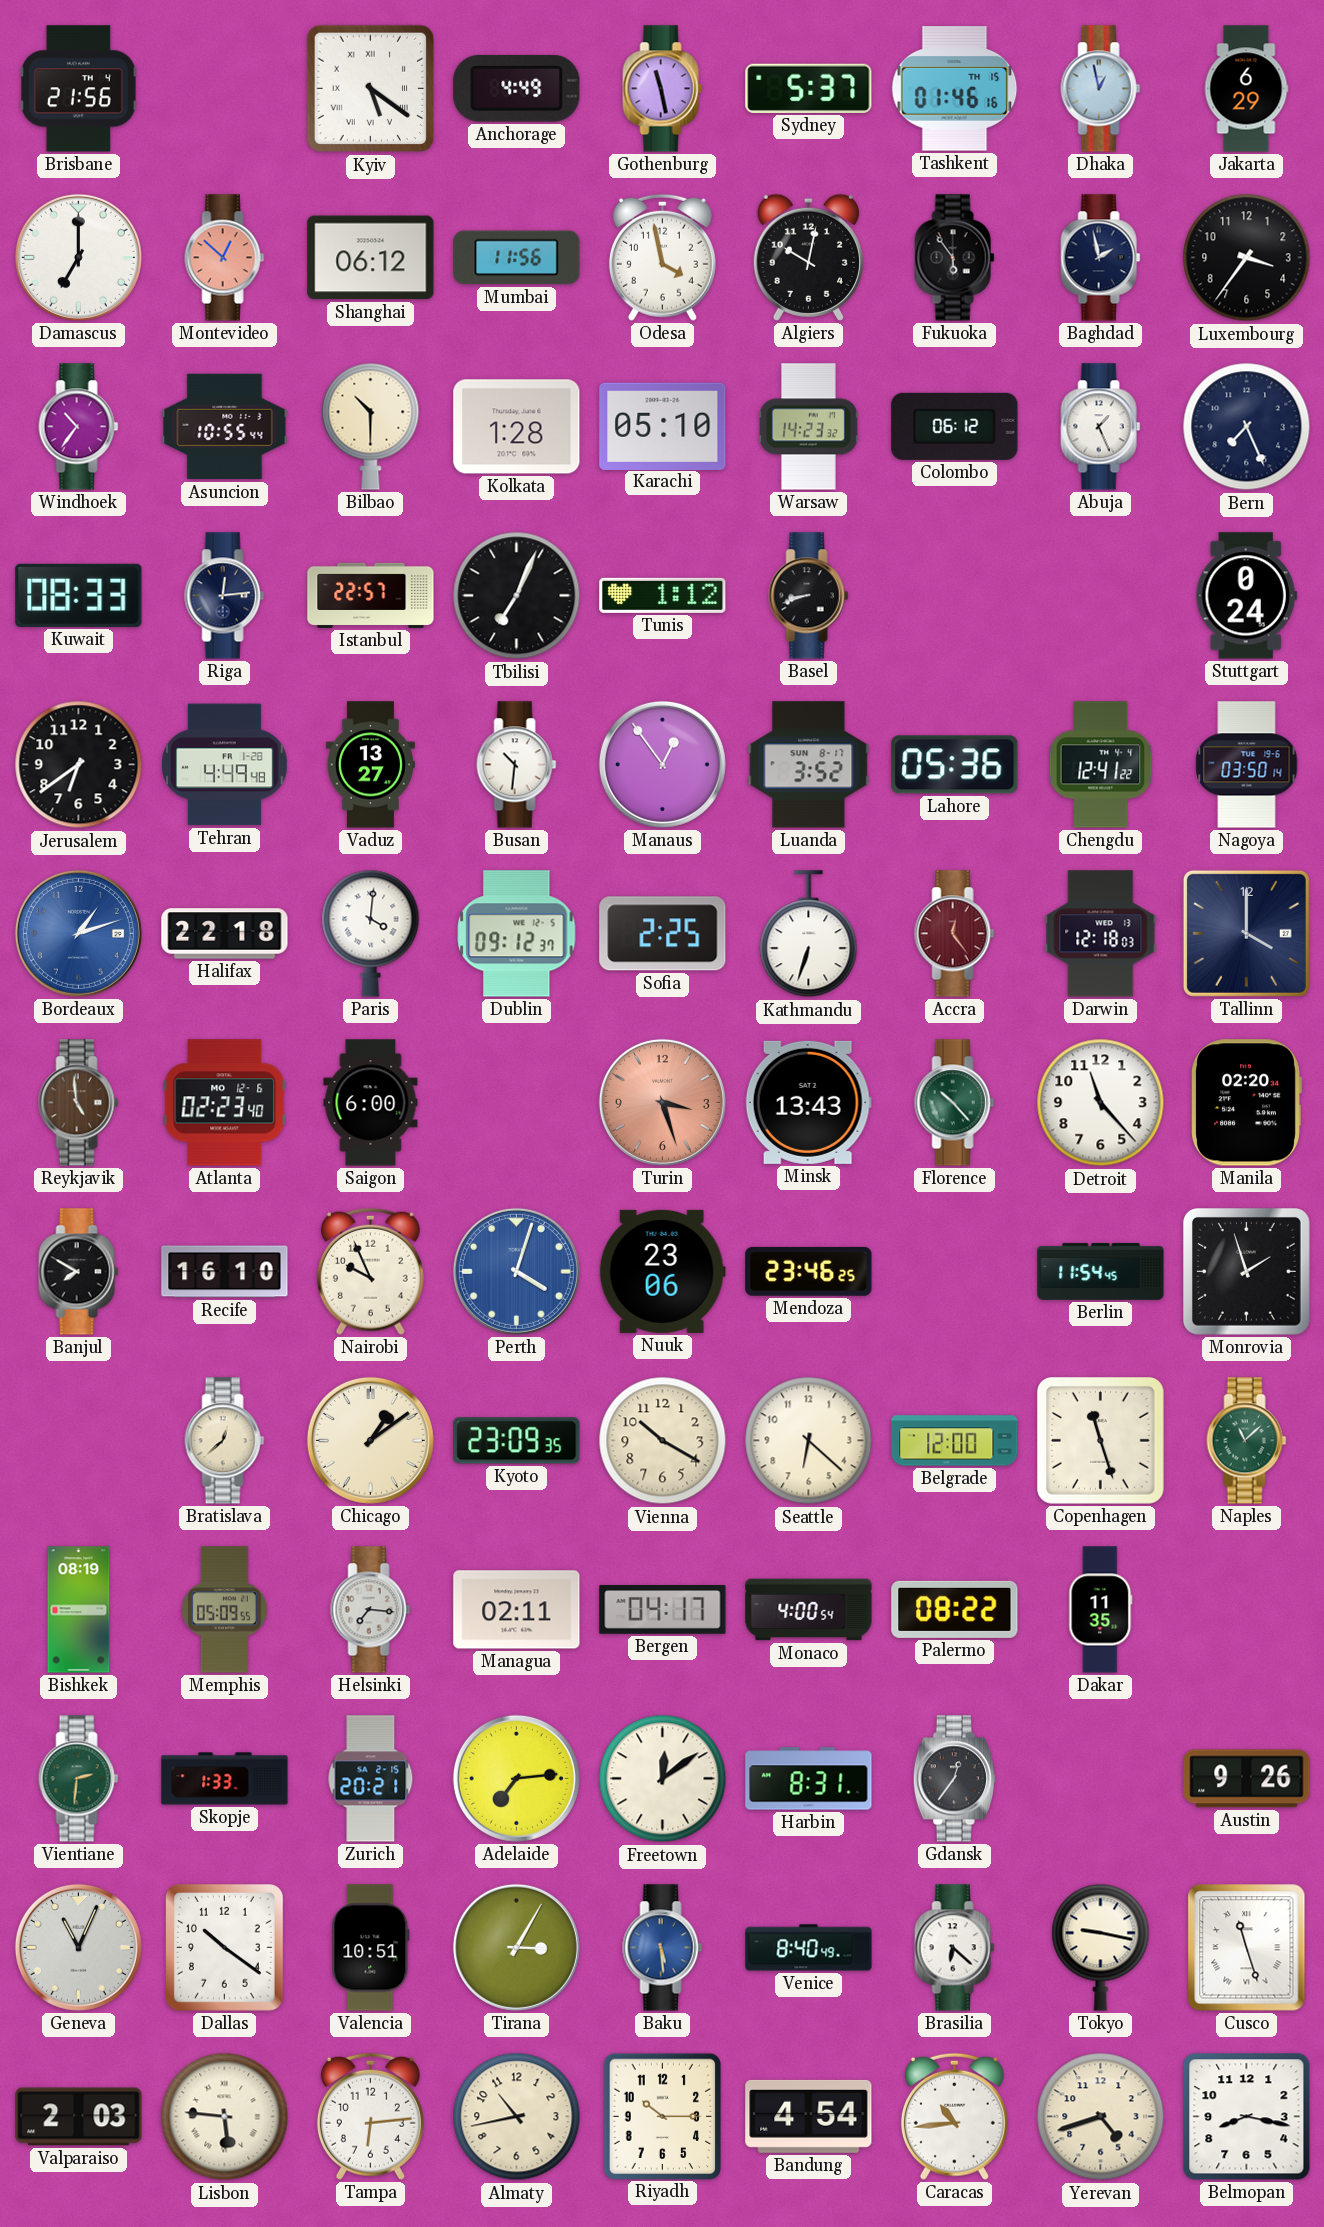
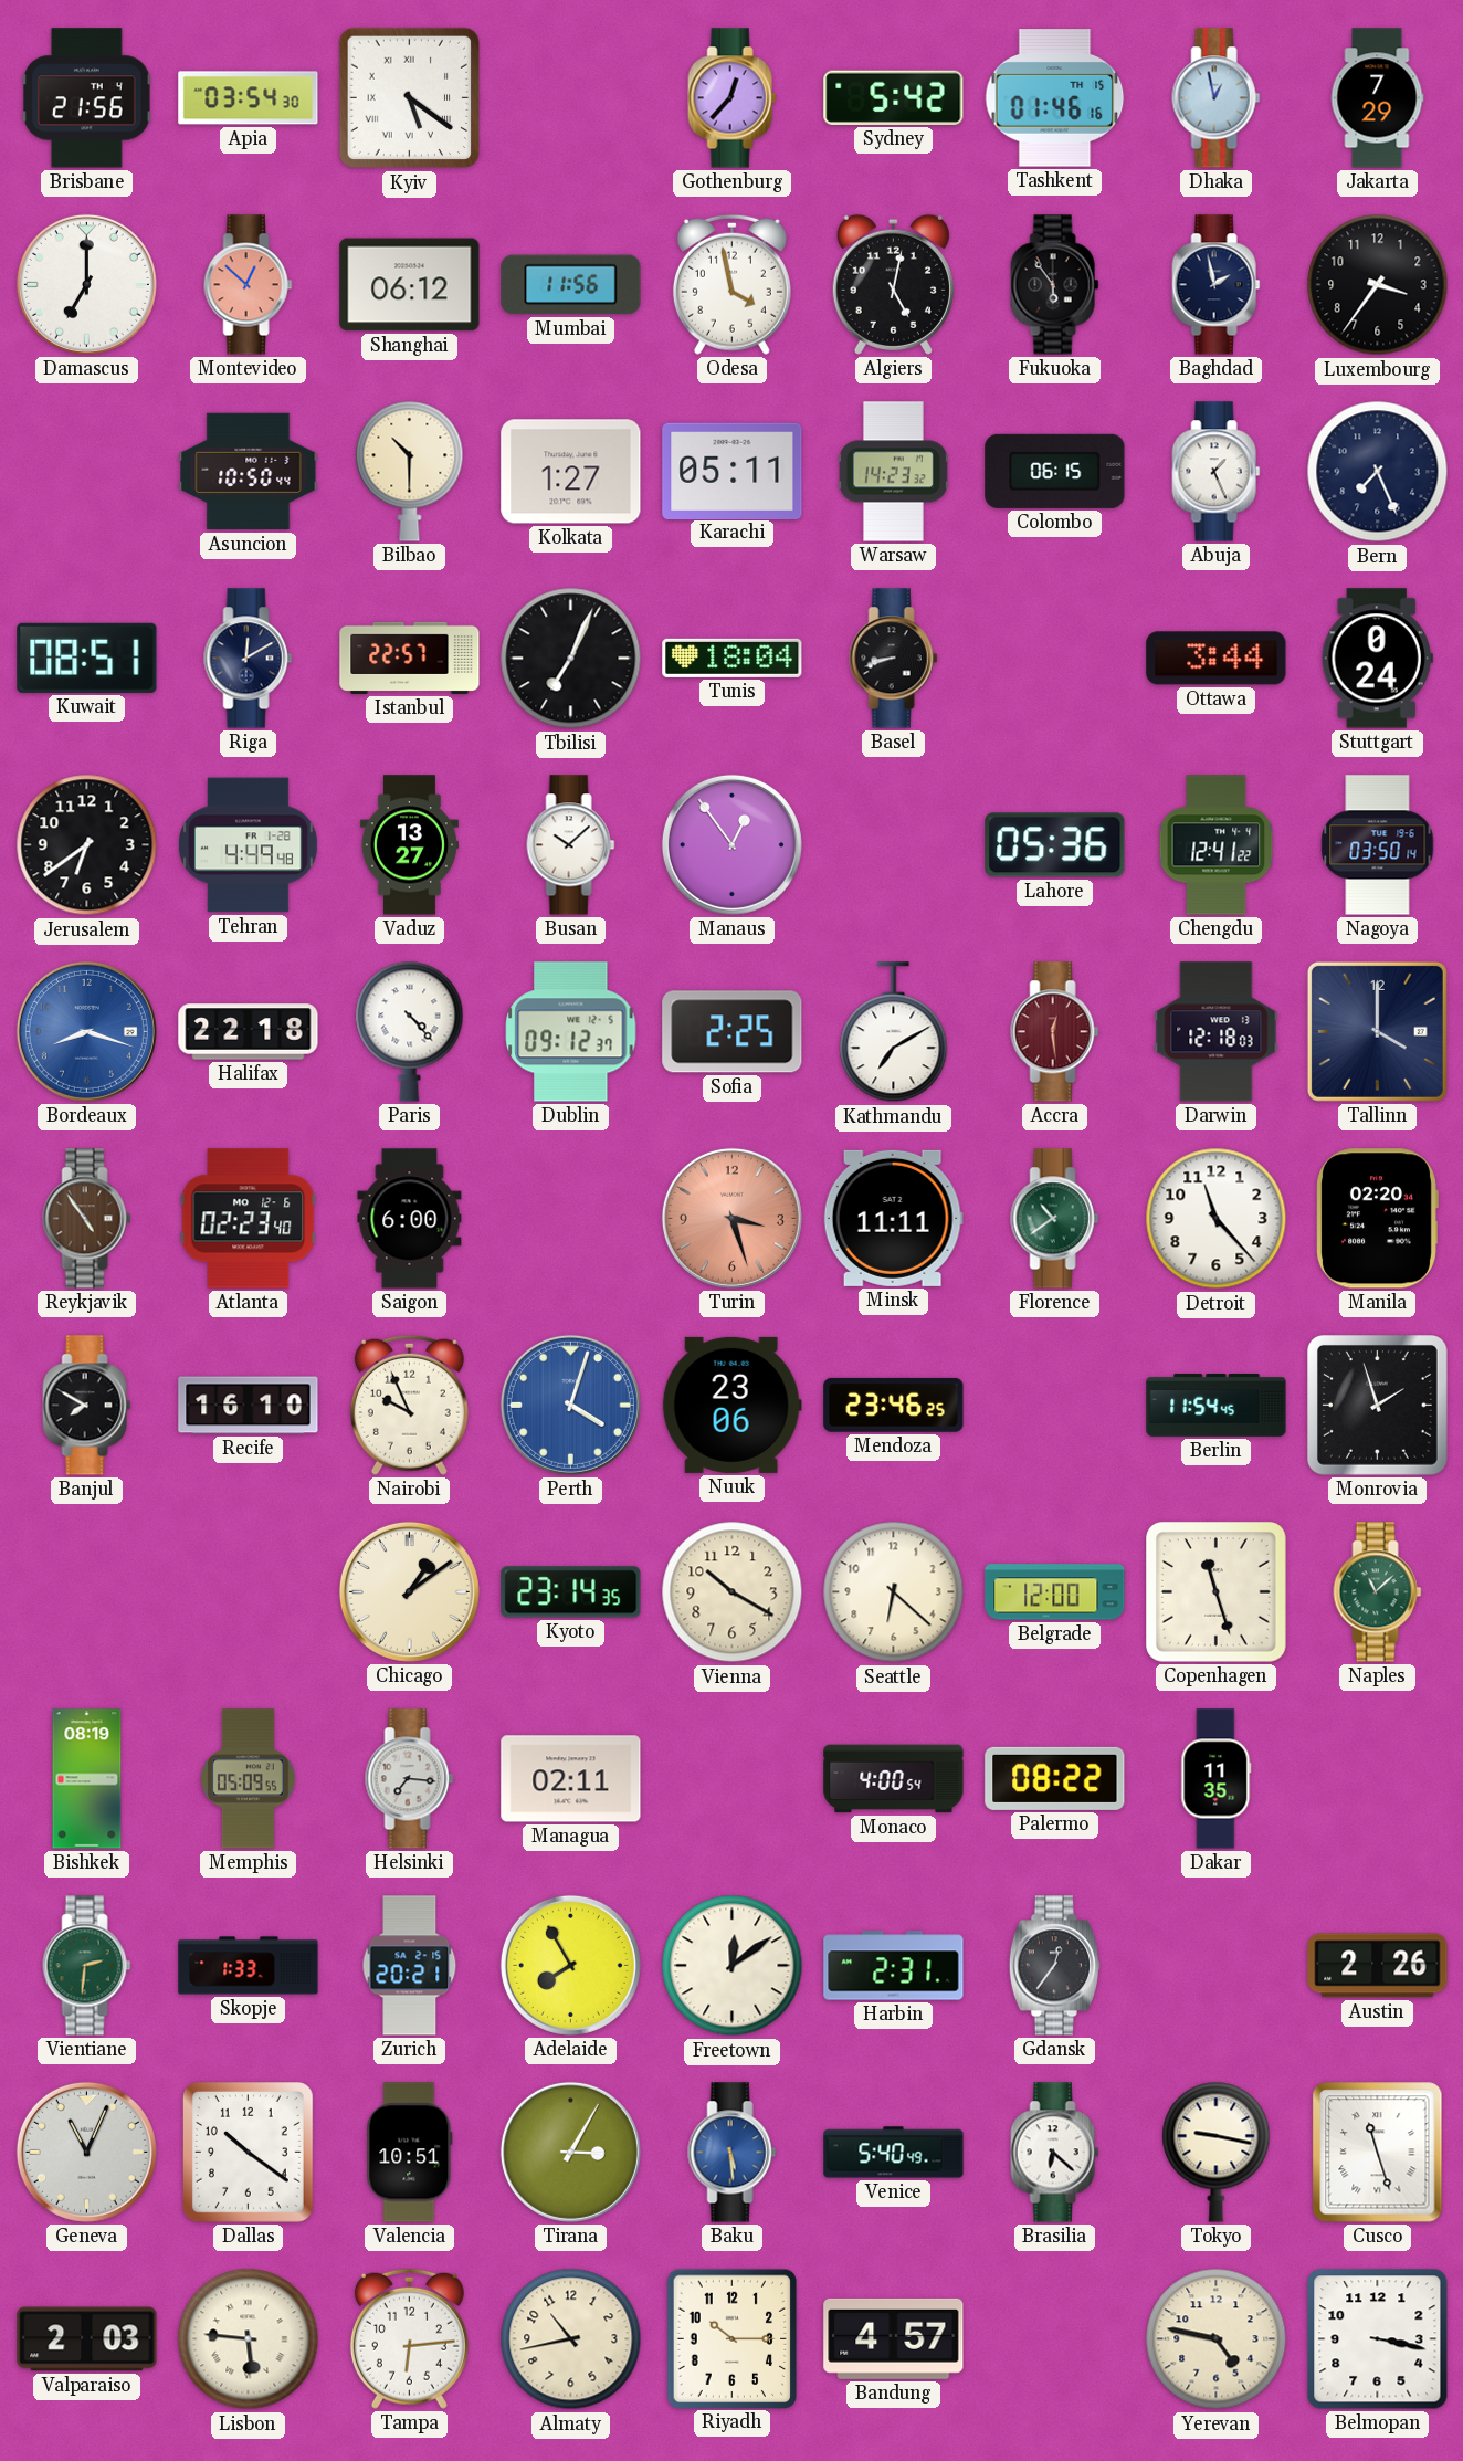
Apia: none -> 03:54 (249, 98)
Anchorage: 4:49 -> none (517, 88)
Gothenburg: 11:28 -> 12:37 (733, 98)
Sydney: 5:37 -> 5:42 (894, 97)
Jakarta: 6:29 -> 7:29 (1377, 98)
Algiers: 10:02 -> 5:02 (893, 284)
Windhoek: 10:36 -> none (79, 427)
Asuncion: 10:55 -> 10:50 (249, 472)
Kolkata: 1:28 -> 1:27 (571, 472)
Karachi: 05:10 -> 05:11 (733, 471)
Colombo: 06:12 -> 06:15 (1055, 471)
Kuwait: 08:33 -> 08:51 (87, 658)
Riga: 12:14 -> 12:10 (249, 659)
Tunis: 1:12 -> 18:04 (733, 658)
Ottawa: none -> 3:44 (1217, 659)
Busan: 10:31 -> 10:08 (571, 845)
Luanda: 3:52 -> none (809, 765)
Bordeaux: 1:12 -> 8:18 (86, 1031)
Paris: 4:01 -> 4:23 (410, 1031)
Kathmandu: 6:33 -> 7:10 (894, 1032)
Accra: 12:24 -> 12:29 (1055, 1032)
Reykjavik: 4:59 -> 4:54 (87, 1219)
Minsk: 13:43 -> 11:11 (893, 1218)
Florence: 10:23 -> 10:39 (1055, 1219)
Bratislava: 12:38 -> none (225, 1441)
Kyoto: 23:09 -> 23:14 (571, 1592)
Bergen: 04:17 -> none (663, 1610)
Adelaide: 7:14 -> 7:55 (570, 1965)
Harbin: 8:31 -> 2:31 (894, 1966)
Austin: 9:26 -> 2:26 (1378, 1966)
Venice: 8:40 -> 5:40 (894, 2153)
Bandung: 4:54 -> 4:57 (894, 2338)
Caracas: 10:44 -> none (954, 2116)
Yerevan: 4:42 -> 4:47 (1217, 2339)
Belmopan: 8:17 -> 3:17 (1378, 2339)
